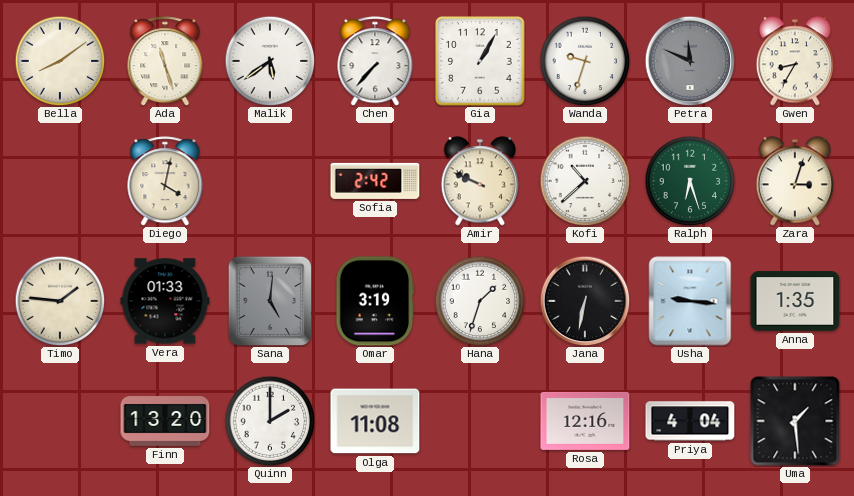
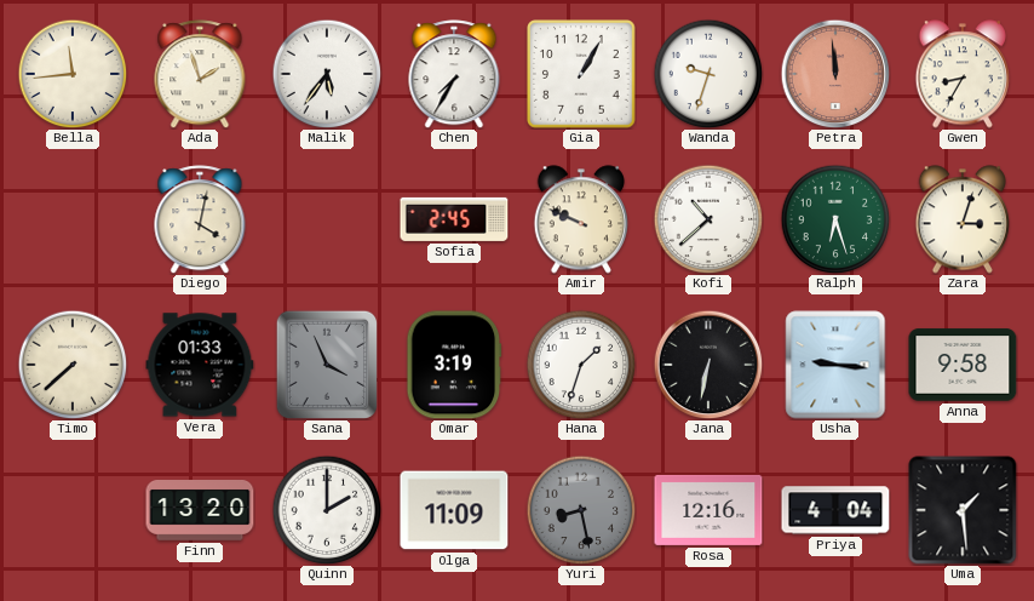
Bella: 8:09 -> 11:44 (73, 74)
Ada: 11:27 -> 1:57 (200, 74)
Malik: 5:39 -> 5:36 (327, 74)
Chen: 7:37 -> 7:35 (454, 74)
Petra: 11:49 -> 11:59 (835, 74)
Petra dial: grey -> salmon (835, 74)
Sofia: 2:42 -> 2:45 (454, 219)
Timo: 1:46 -> 7:38 (73, 365)
Sana: 5:01 -> 3:56 (326, 364)
Anna: 1:35 -> 9:58 (963, 365)
Olga: 11:08 -> 11:09 (454, 510)
Yuri: none -> 8:28 (581, 510)
